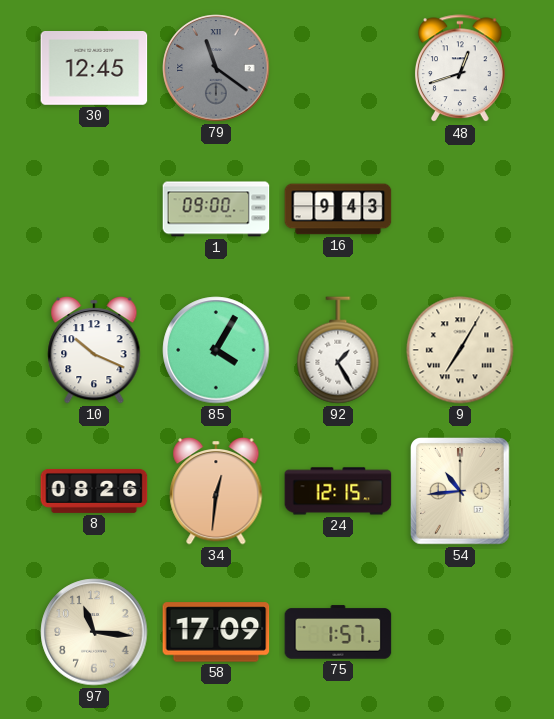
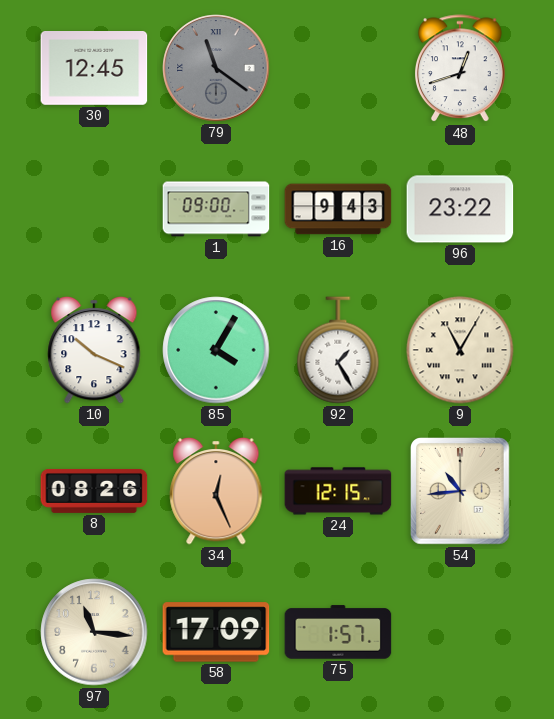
96: none -> 23:22 (460, 209)
9: 7:05 -> 11:05 (460, 350)
34: 12:31 -> 12:26 (216, 491)
